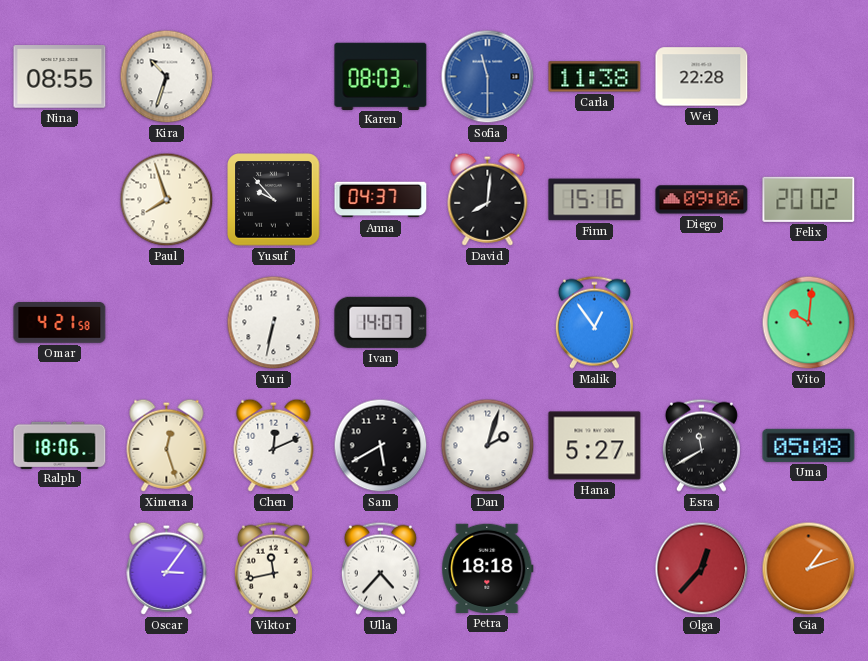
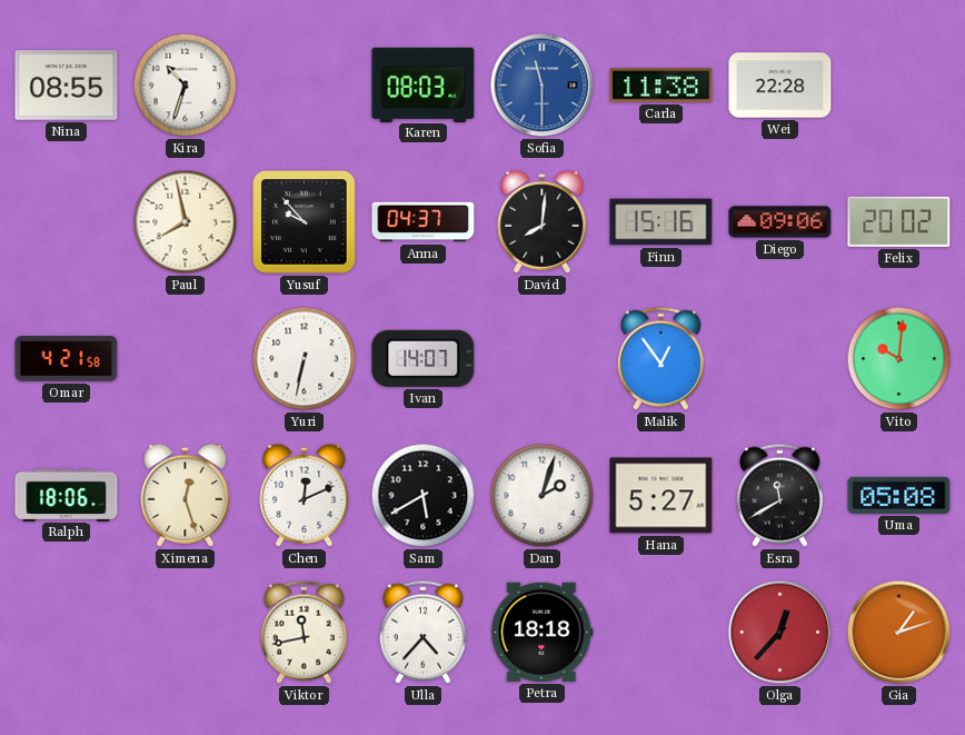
Paul: 7:57 -> 7:58 (186, 222)
Oscar: 3:06 -> none (167, 568)
